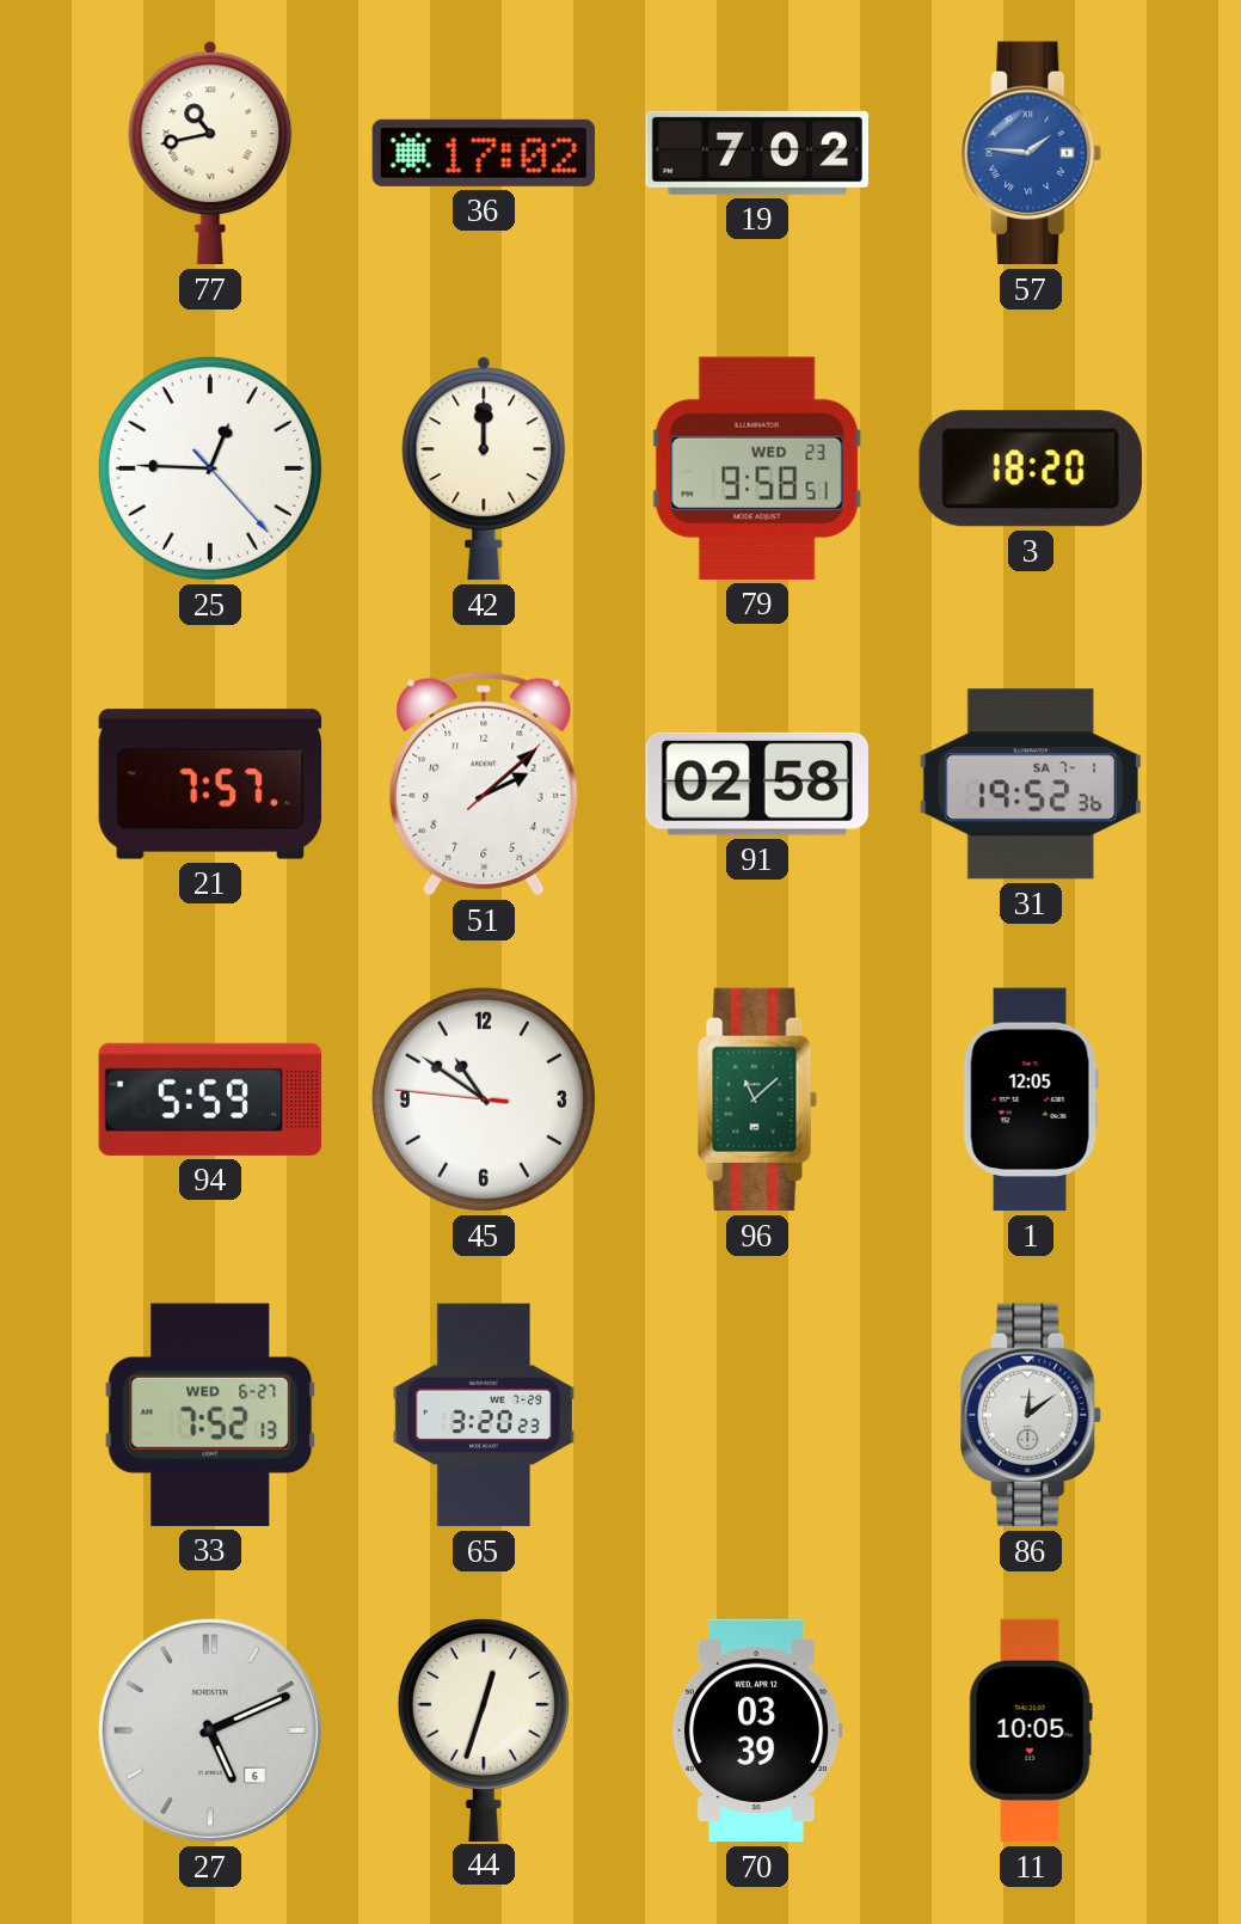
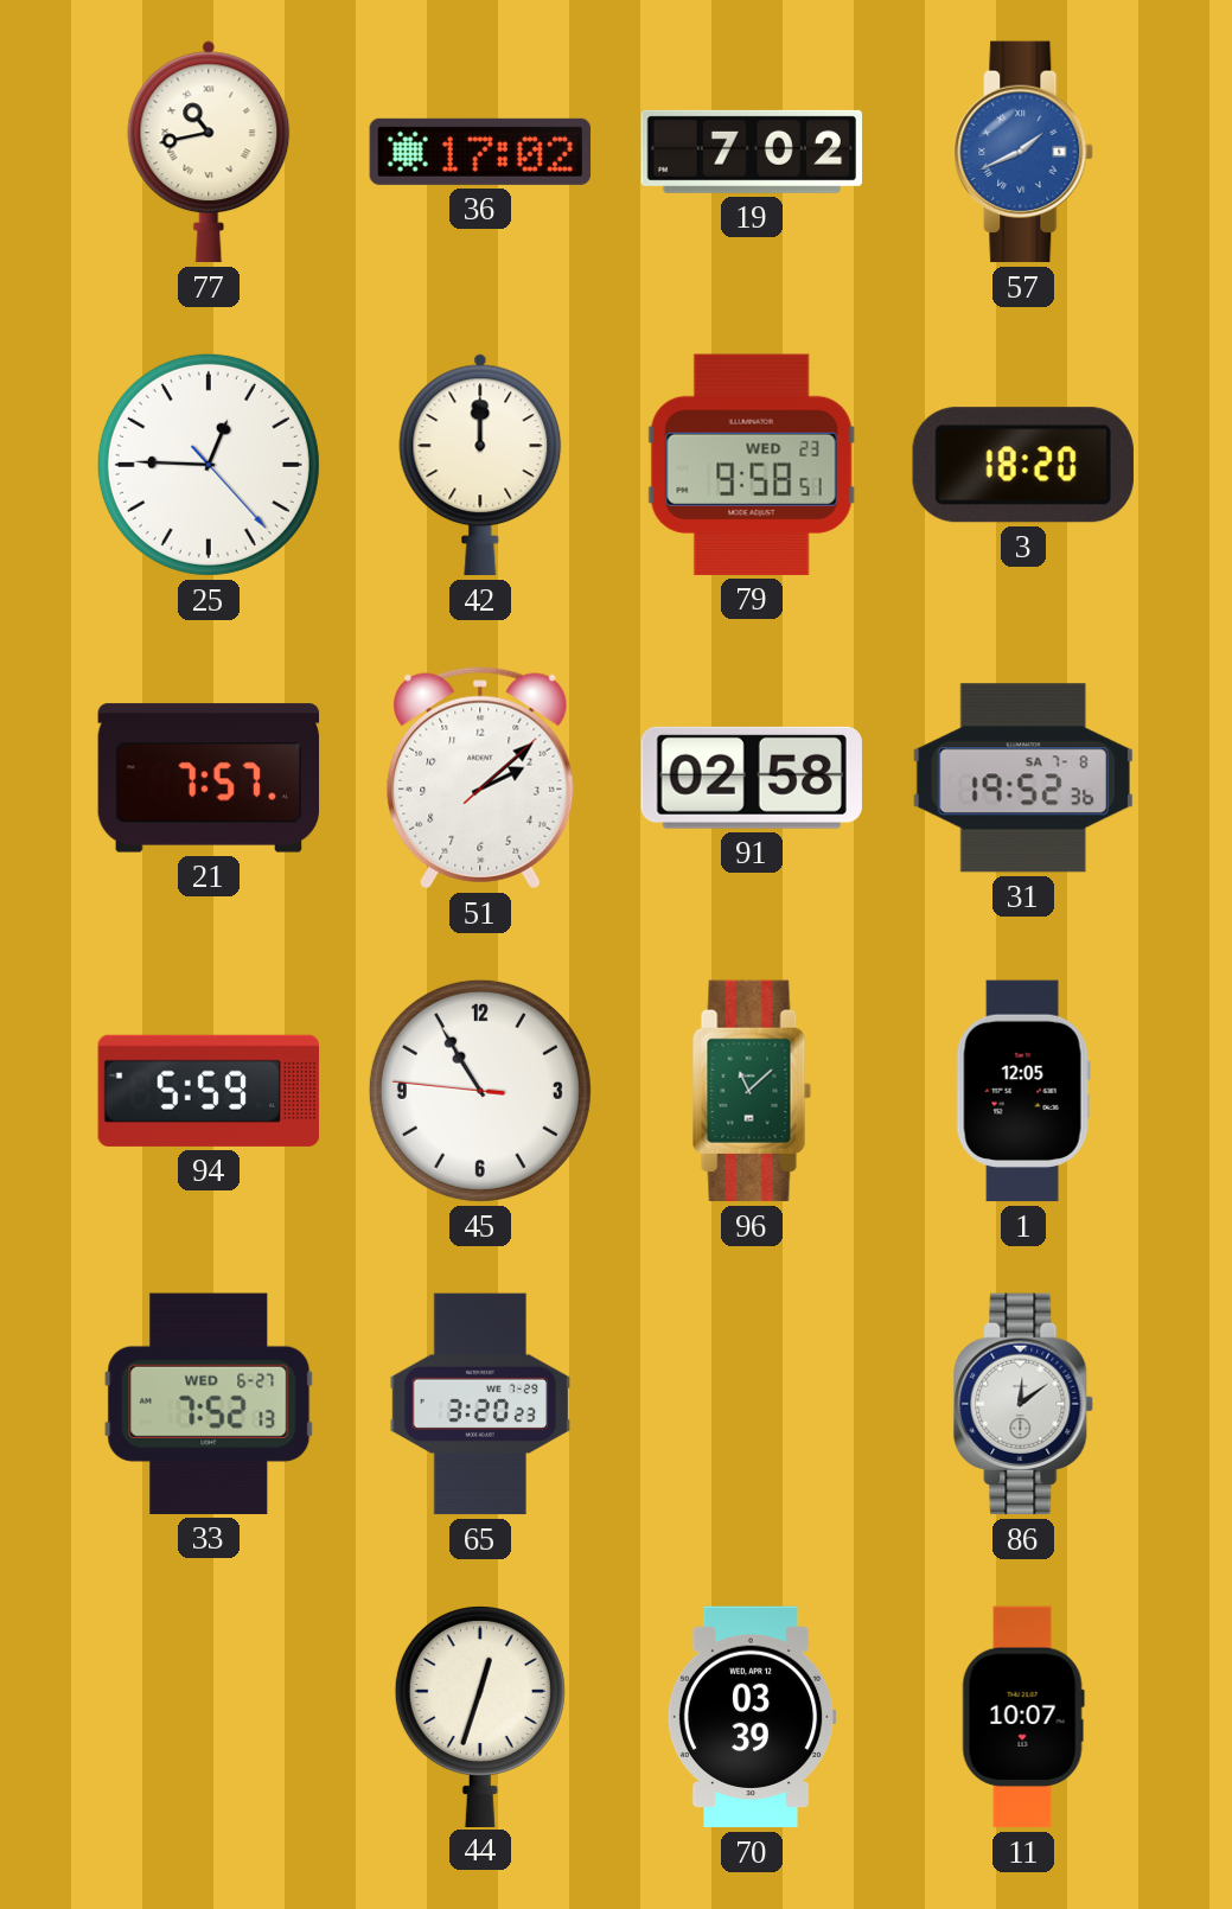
57: 1:46 -> 1:41 (1024, 152)
31 date: SA 7-1 -> SA 7-8 (1023, 778)
45: 10:50 -> 10:54 (480, 1091)
27: 5:11 -> none (210, 1730)
11: 10:05 -> 10:07 (1023, 1717)
